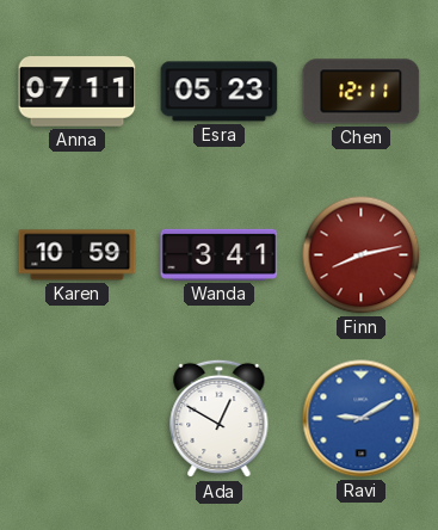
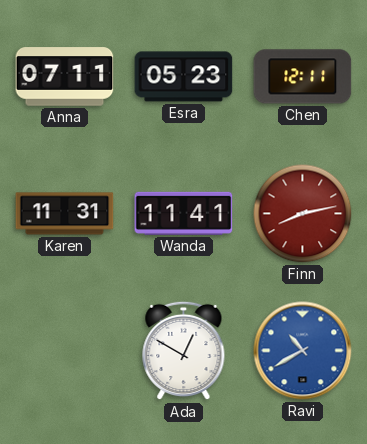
Karen: 10:59 -> 11:31 (65, 214)
Wanda: 3:41 -> 11:41 (184, 213)
Ravi: 9:10 -> 10:40 (303, 351)
